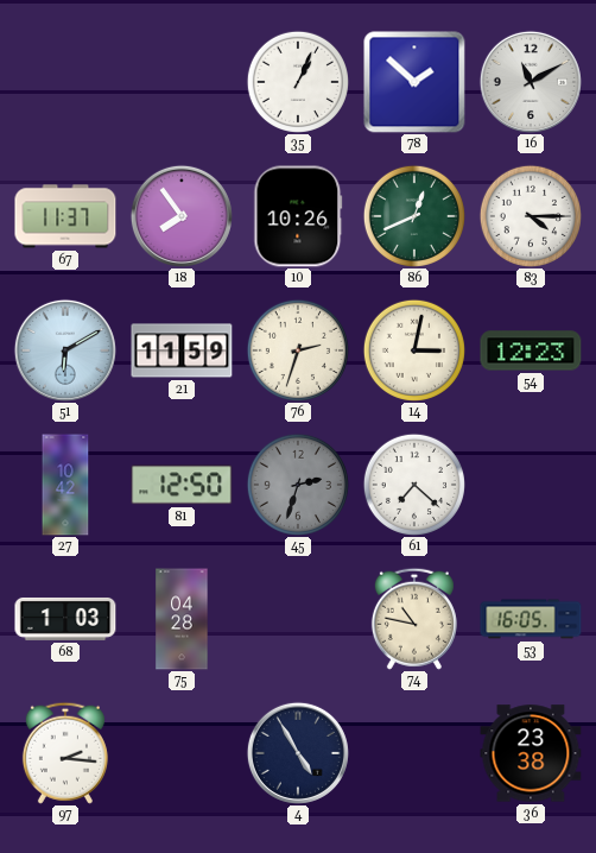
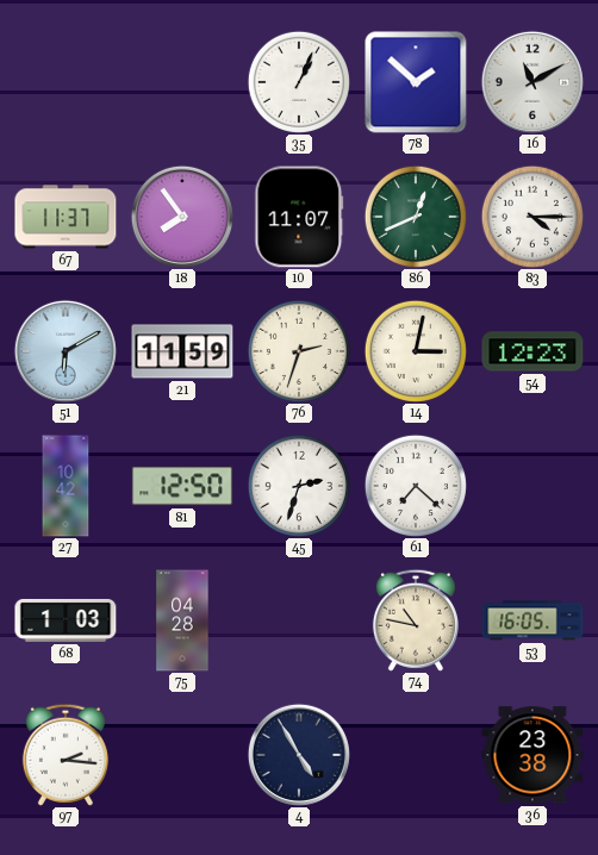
10: 10:26 -> 11:07 (299, 217)
45 dial: grey -> white (299, 486)
